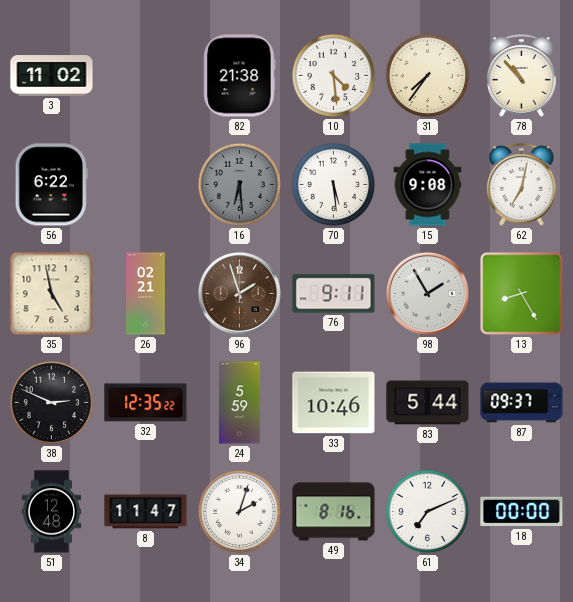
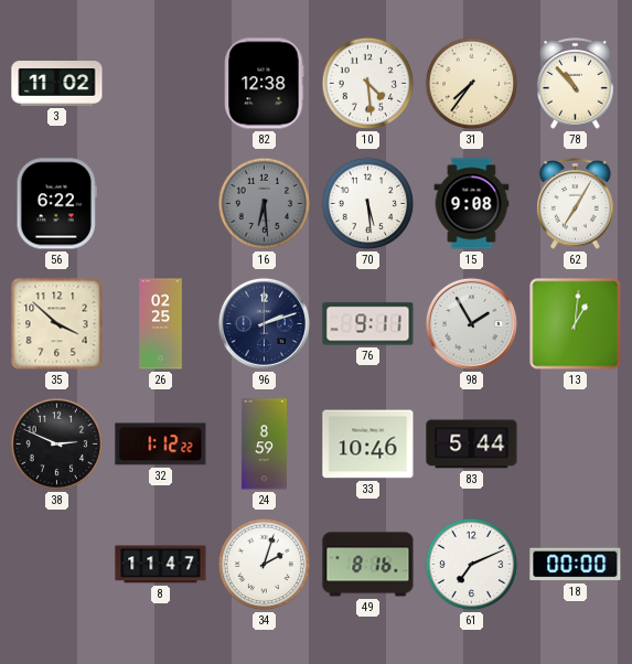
82: 21:38 -> 12:38 (265, 84)
62: 7:02 -> 7:05 (576, 204)
35: 4:58 -> 3:52 (57, 324)
26: 02:21 -> 02:25 (161, 324)
96: 1:57 -> 2:12 (264, 323)
96 dial: brown -> navy (264, 323)
13: 8:25 -> 1:01 (576, 324)
32: 12:35 -> 1:12 (161, 445)
24: 5:59 -> 8:59 (264, 445)
87: 09:37 -> none (522, 403)
51: 12:48 -> none (52, 512)
